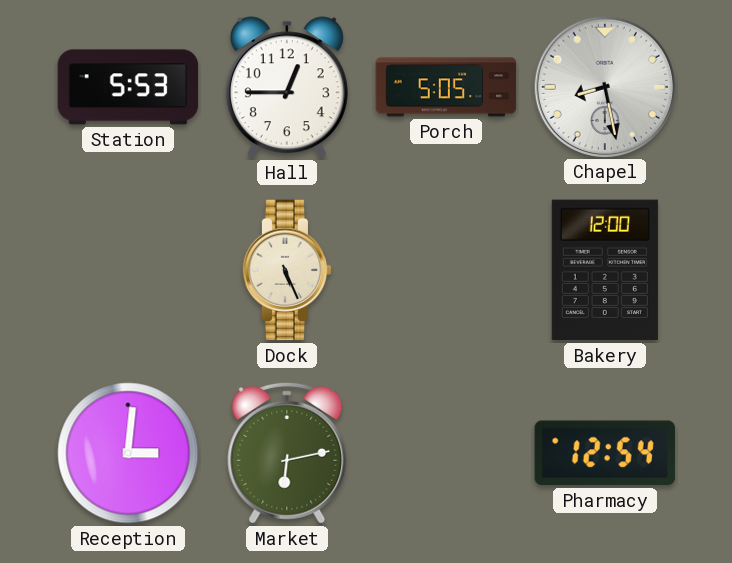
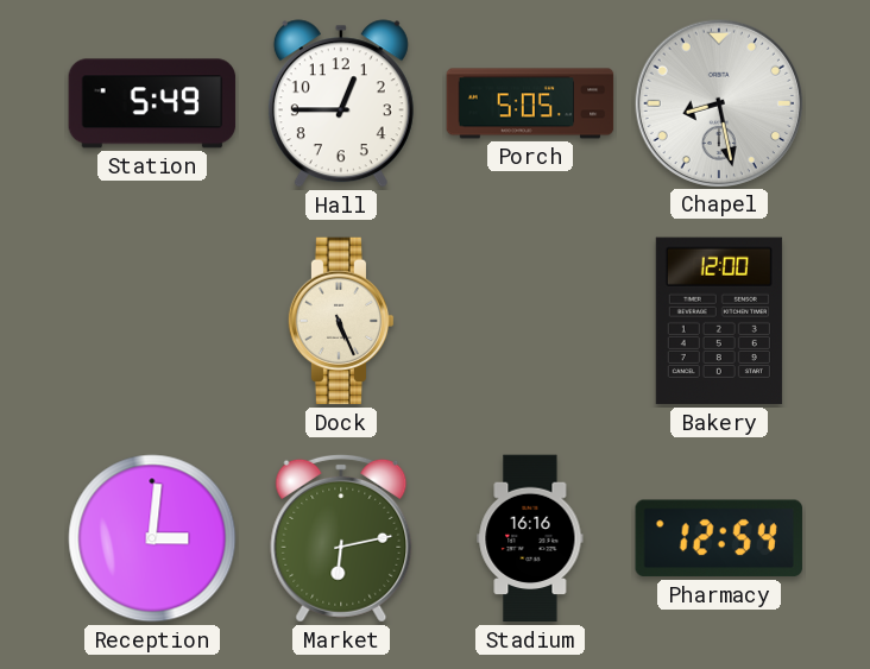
Station: 5:53 -> 5:49 (152, 103)
Stadium: none -> 16:16 (530, 538)
